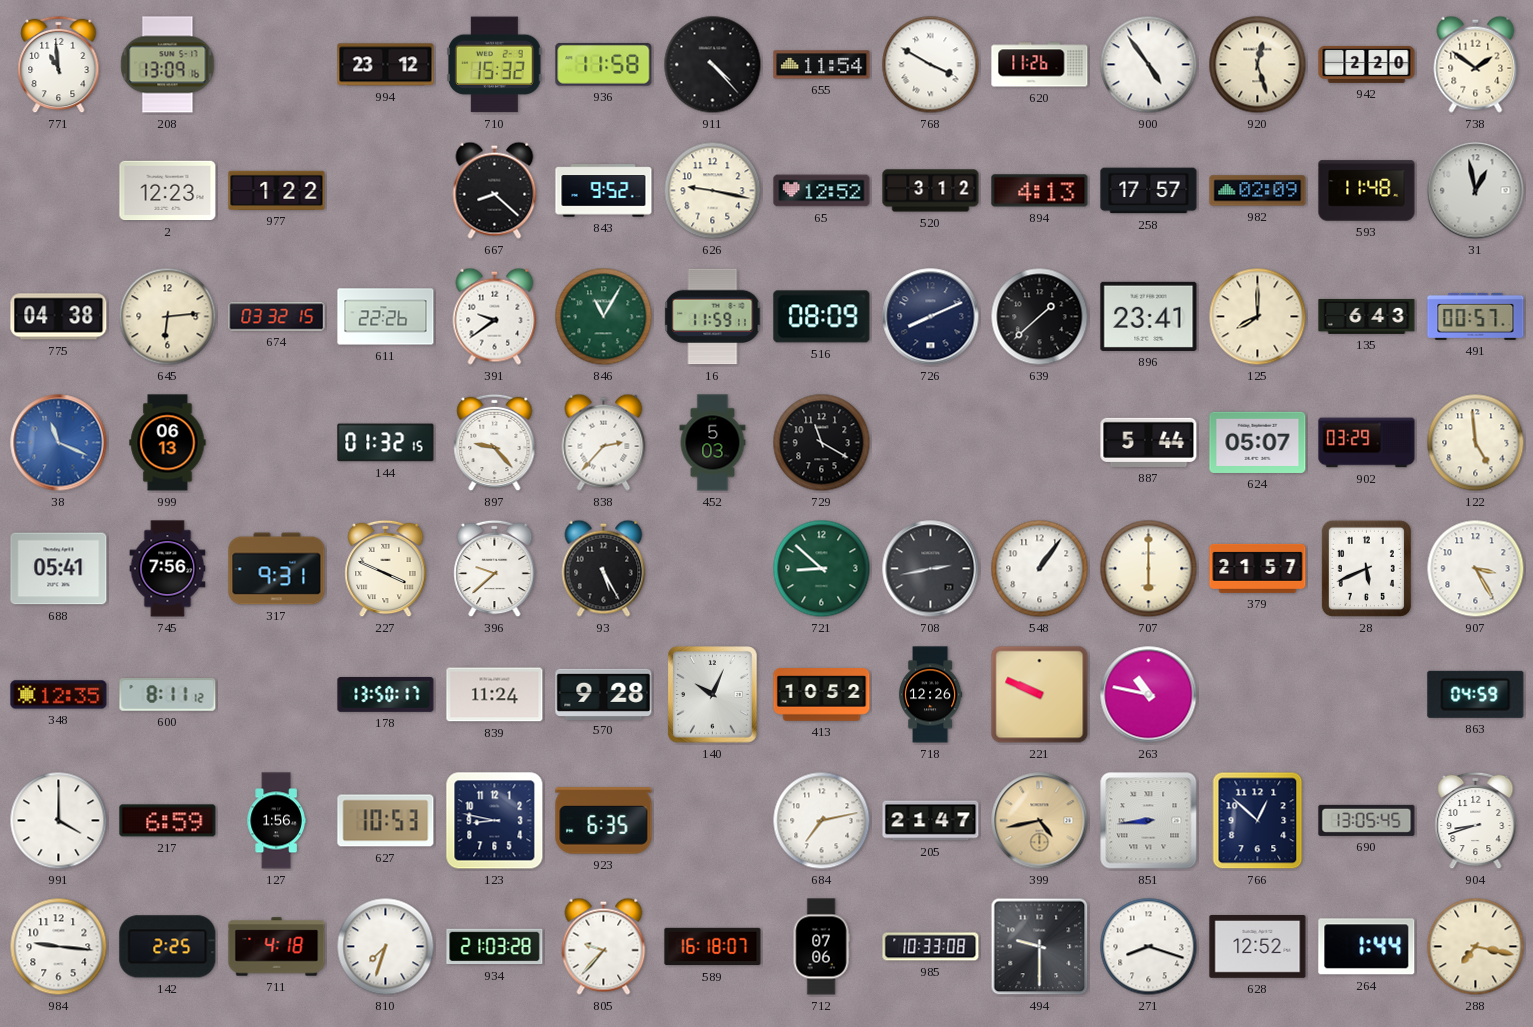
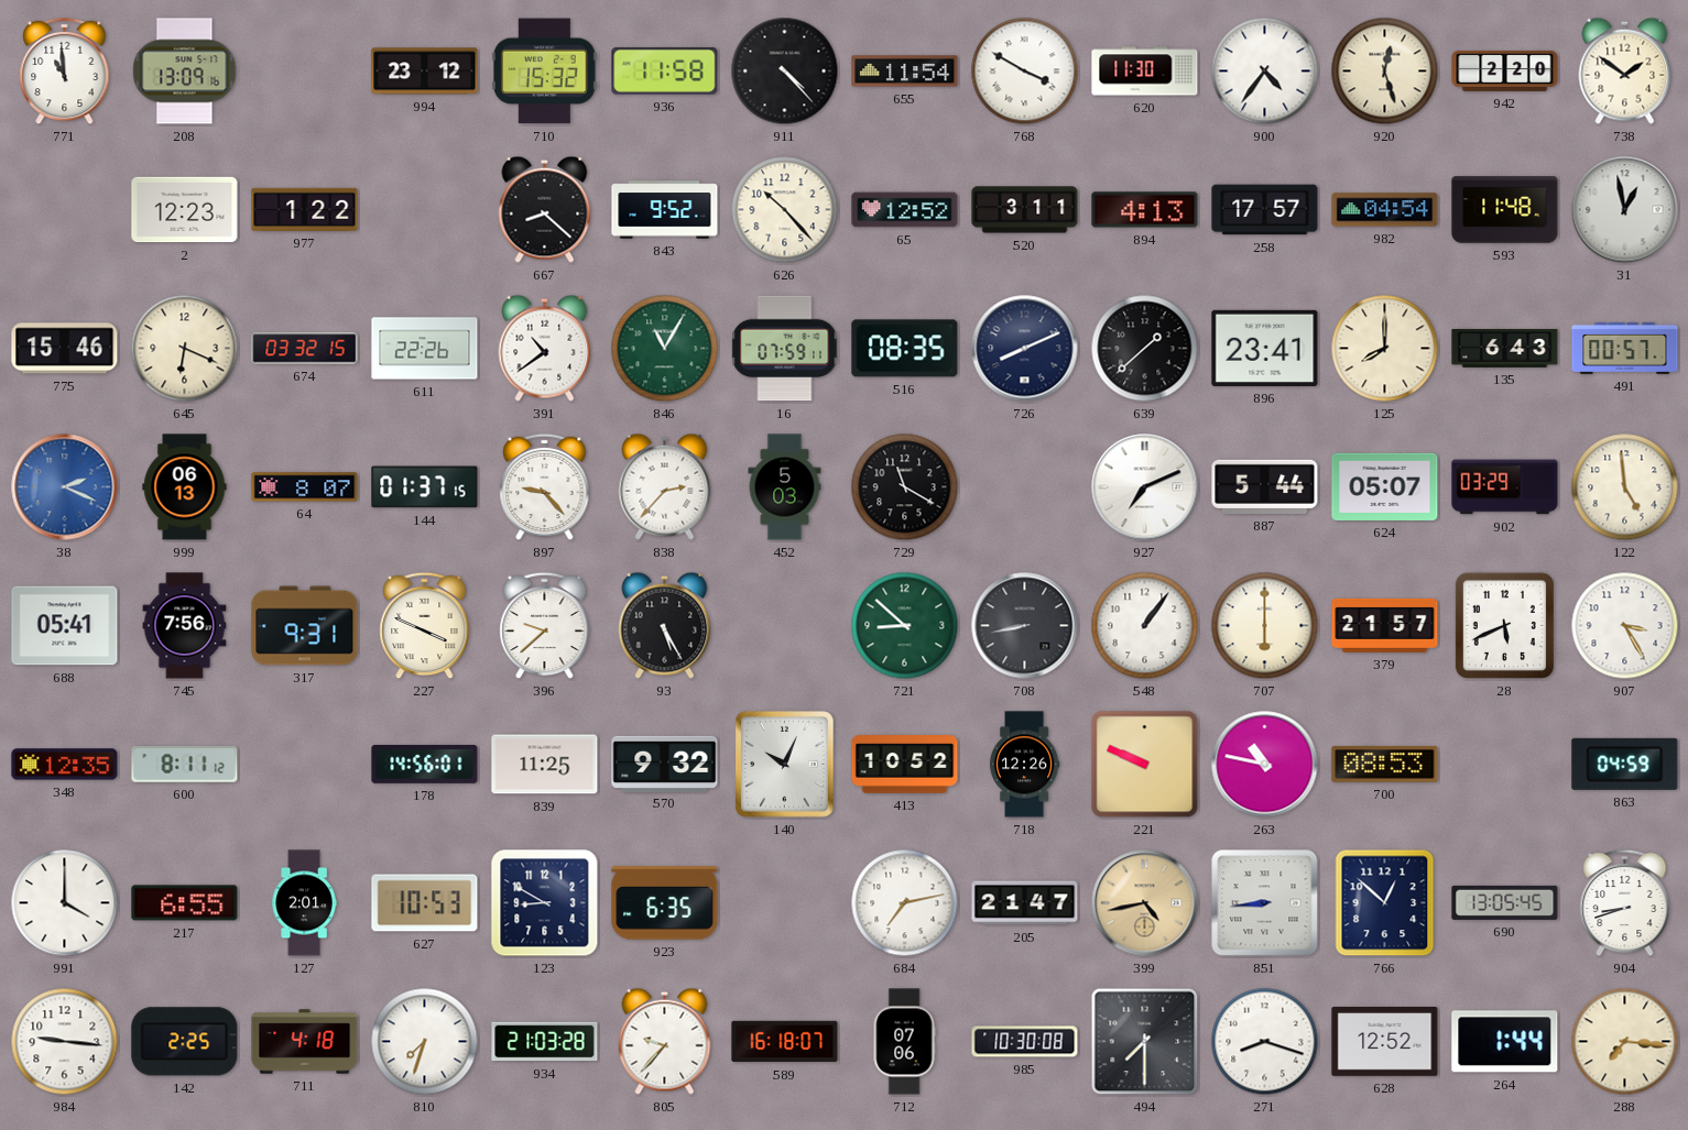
620: 11:26 -> 11:30 (1145, 72)
900: 4:54 -> 4:36 (1265, 72)
626: 9:17 -> 10:23 (785, 210)
520: 3:12 -> 3:11 (1025, 210)
982: 02:09 -> 04:54 (1385, 210)
775: 04:38 -> 15:46 (65, 349)
645: 6:14 -> 6:19 (185, 349)
391: 9:39 -> 10:39 (545, 348)
16: 11:59 -> 07:59 (785, 349)
516: 08:09 -> 08:35 (905, 349)
38: 11:19 -> 2:19 (65, 487)
64: none -> 8:07 (305, 487)
144: 01:32 -> 01:37 (425, 487)
927: none -> 7:11 (1145, 487)
708: 2:43 -> 8:43 (1025, 626)
178: 13:50 -> 14:56 (425, 764)
839: 11:24 -> 11:25 (545, 765)
570: 9:28 -> 9:32 (665, 764)
700: none -> 08:53 (1385, 764)
217: 6:59 -> 6:55 (185, 903)
127: 1:56 -> 2:01 (304, 903)
123: 8:47 -> 8:50 (545, 903)
985: 10:33 -> 10:30 (1025, 1042)
494: 9:30 -> 7:30 (1145, 1042)
288: 7:17 -> 7:16 (1625, 1042)
